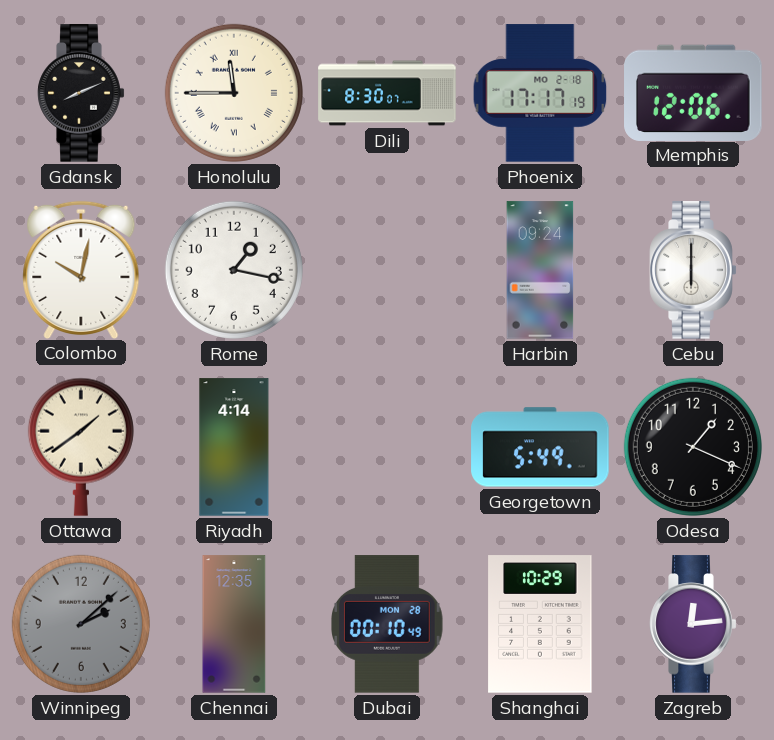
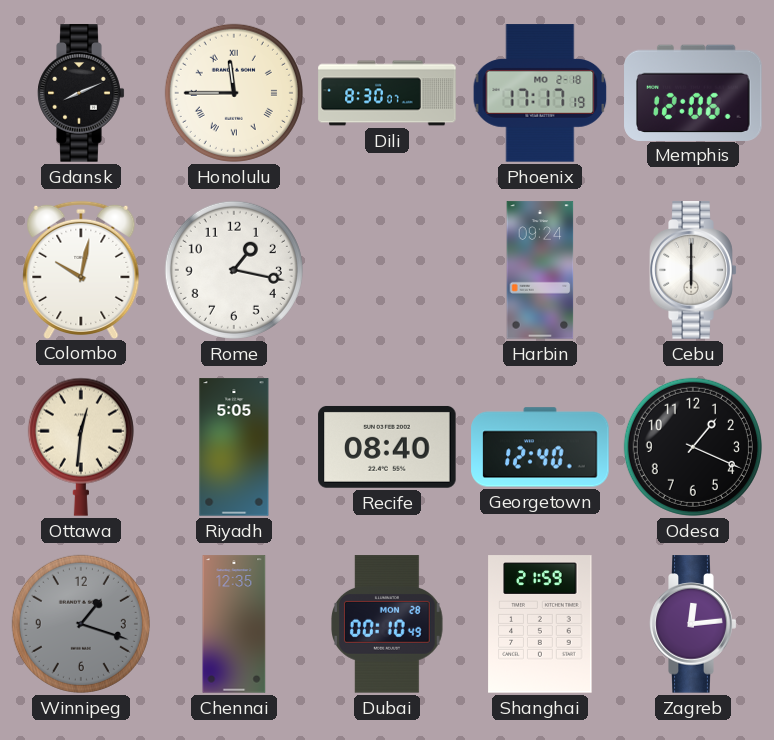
Ottawa: 1:39 -> 12:31 (81, 447)
Riyadh: 4:14 -> 5:05 (234, 447)
Recife: none -> 08:40 (387, 447)
Georgetown: 5:49 -> 12:40 (540, 447)
Winnipeg: 2:08 -> 1:18 (81, 624)
Shanghai: 10:29 -> 21:59 (540, 624)
